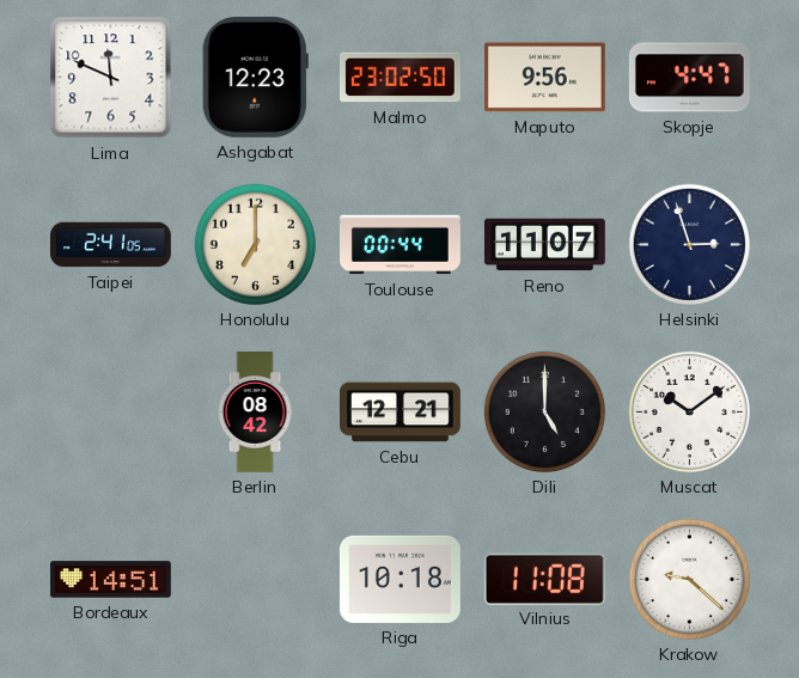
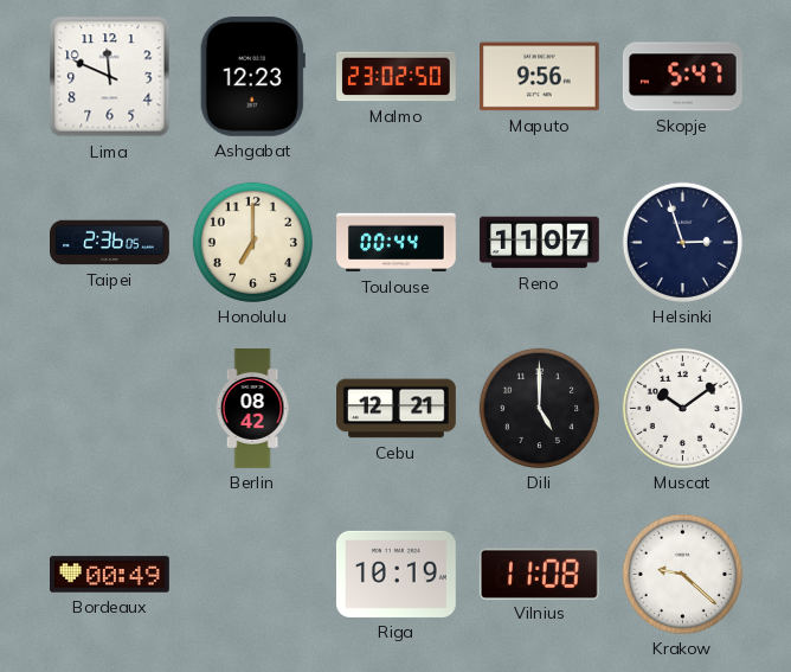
Skopje: 4:47 -> 5:47 (682, 77)
Taipei: 2:41 -> 2:36 (110, 243)
Bordeaux: 14:51 -> 00:49 (110, 575)
Riga: 10:18 -> 10:19 (395, 574)
